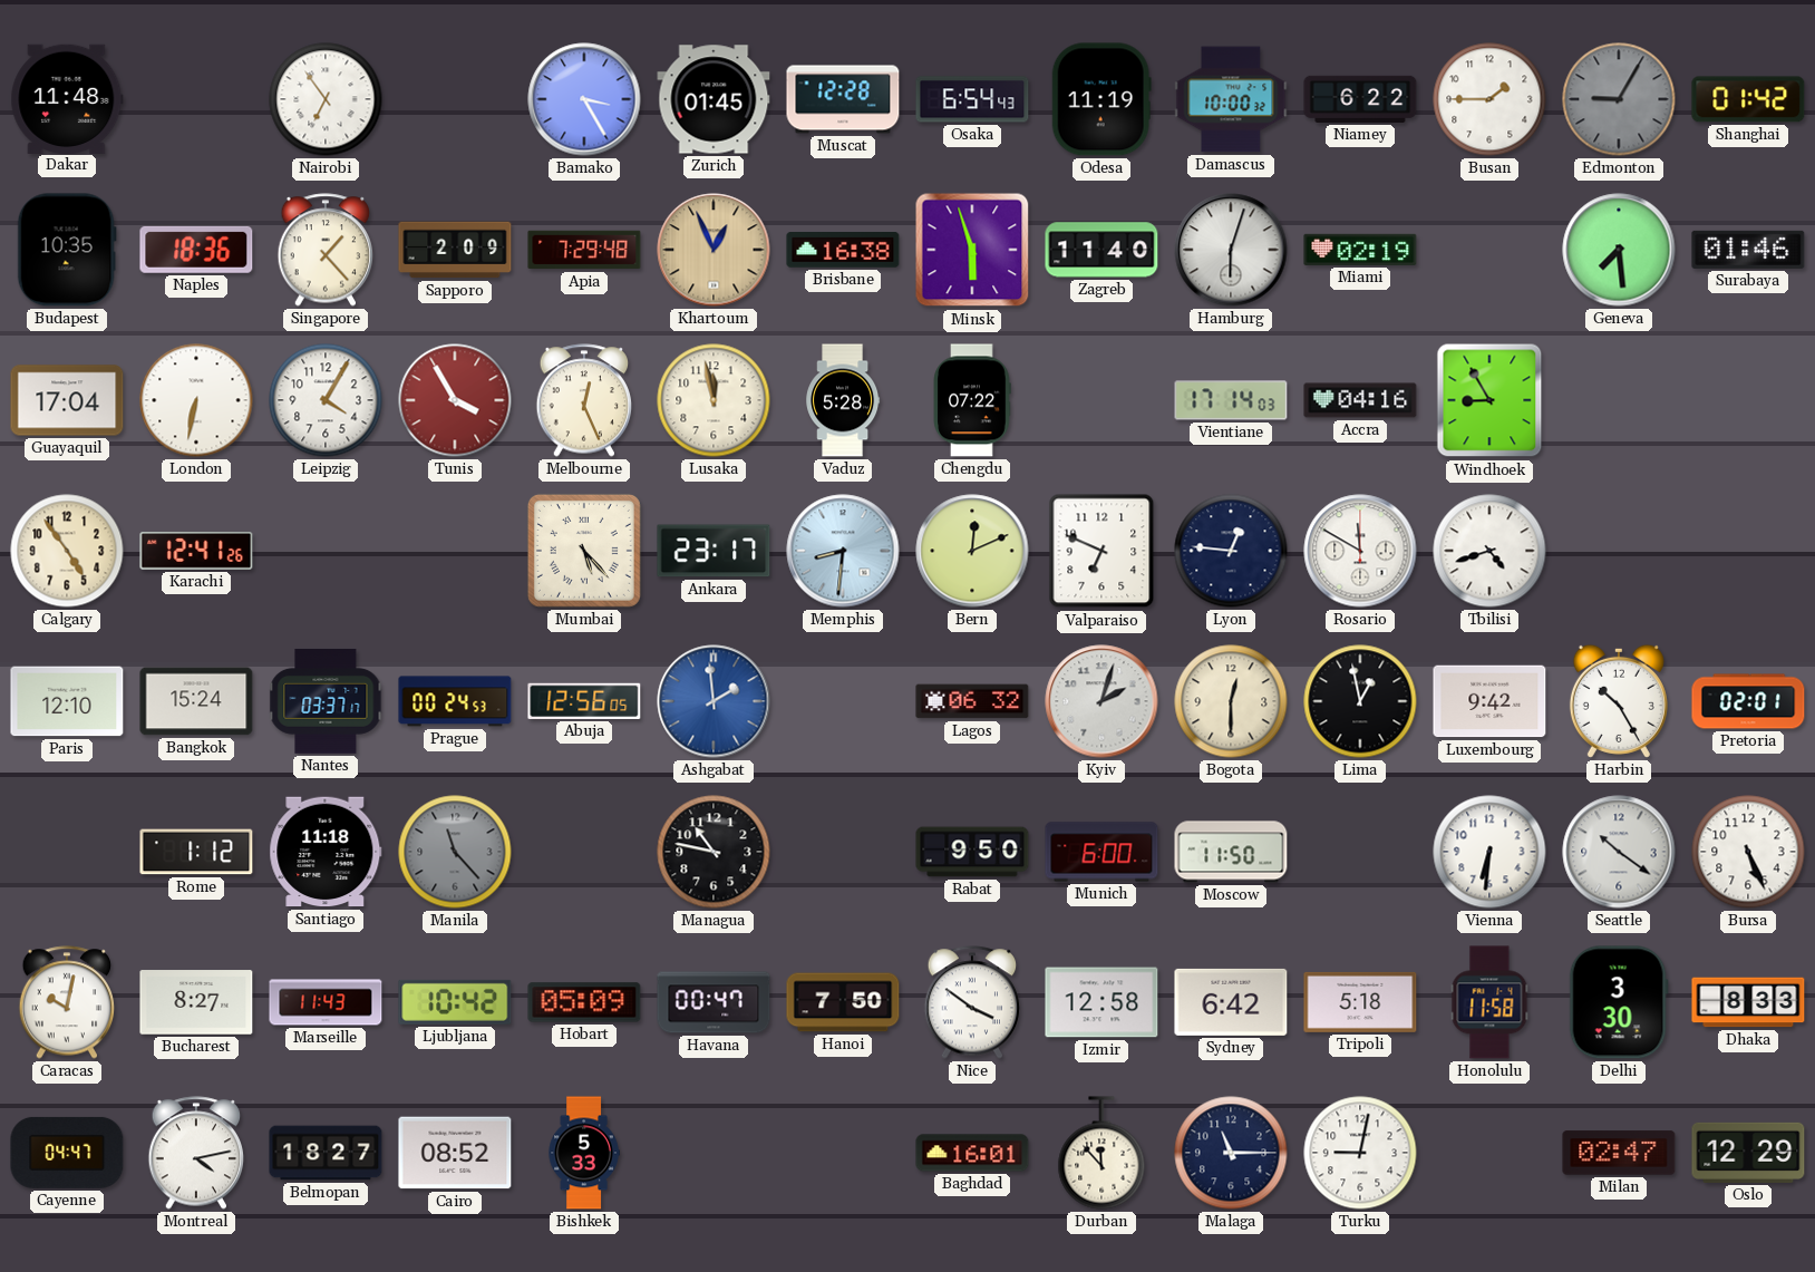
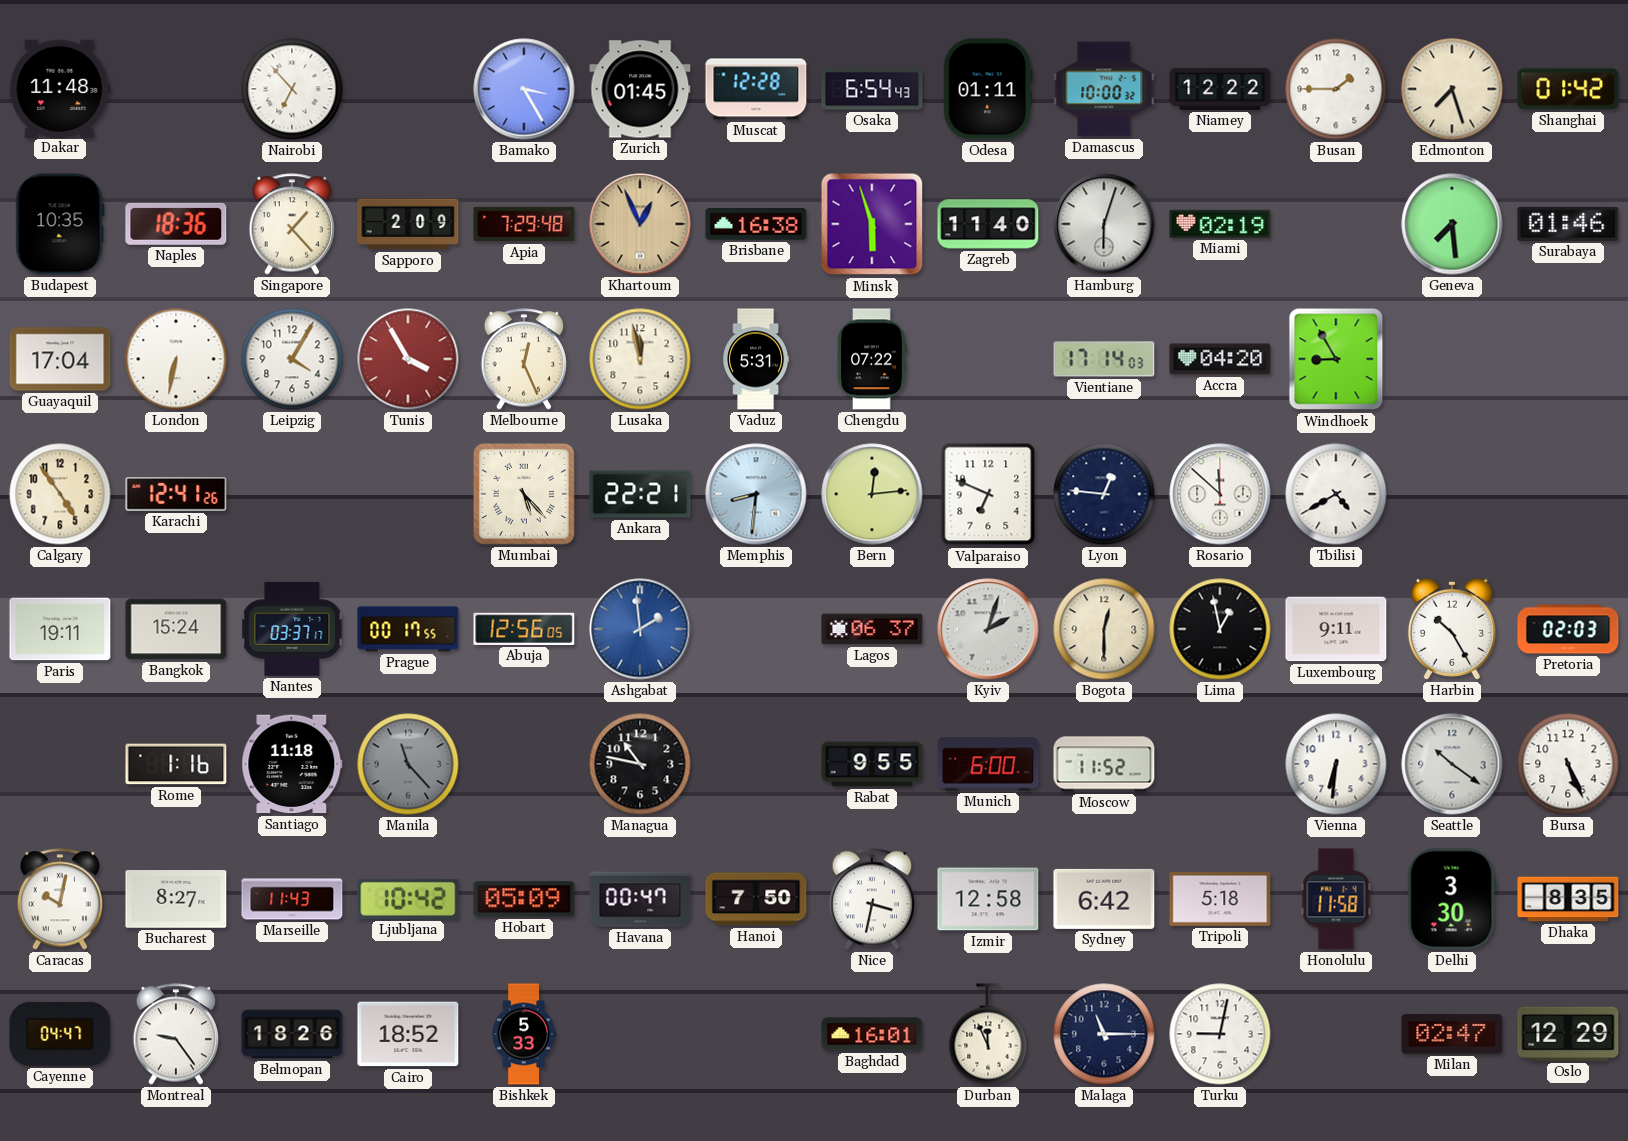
Nairobi: 6:54 -> 6:53 (292, 89)
Odesa: 11:19 -> 01:11 (988, 89)
Niamey: 6:22 -> 12:22 (1220, 89)
Edmonton: 9:05 -> 7:27 (1452, 89)
Edmonton dial: grey -> cream (1452, 89)
Vaduz: 5:28 -> 5:31 (756, 359)
Accra: 04:16 -> 04:20 (1220, 359)
Ankara: 23:17 -> 22:21 (640, 494)
Bern: 12:11 -> 12:14 (872, 494)
Rosario: 11:50 -> 11:52 (1220, 494)
Tbilisi: 4:42 -> 4:40 (1336, 494)
Paris: 12:10 -> 19:11 (60, 629)
Prague: 00:24 -> 00:17 (408, 629)
Lagos: 06:32 -> 06:37 (872, 629)
Luxembourg: 9:42 -> 9:11 (1336, 629)
Pretoria: 02:01 -> 02:03 (1568, 629)
Rome: 1:12 -> 1:16 (176, 764)
Rabat: 9:50 -> 9:55 (872, 764)
Moscow: 11:50 -> 11:52 (1104, 764)
Nice: 3:51 -> 3:32 (872, 899)
Dhaka: 8:33 -> 8:35 (1568, 899)
Montreal: 4:13 -> 9:24 (176, 1034)
Belmopan: 18:27 -> 18:26 (292, 1034)
Cairo: 08:52 -> 18:52 (408, 1034)
Durban: 11:53 -> 11:56 (988, 1034)
